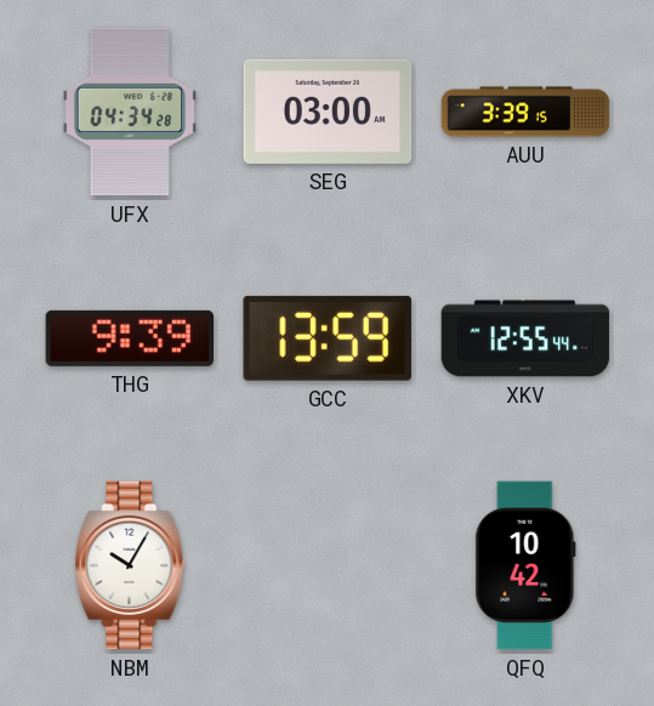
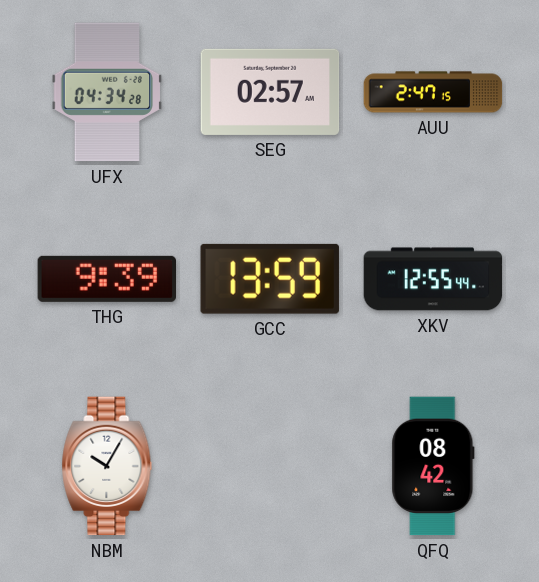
SEG: 03:00 -> 02:57 (270, 92)
AUU: 3:39 -> 2:47 (433, 92)
QFQ: 10:42 -> 08:42 (433, 466)
